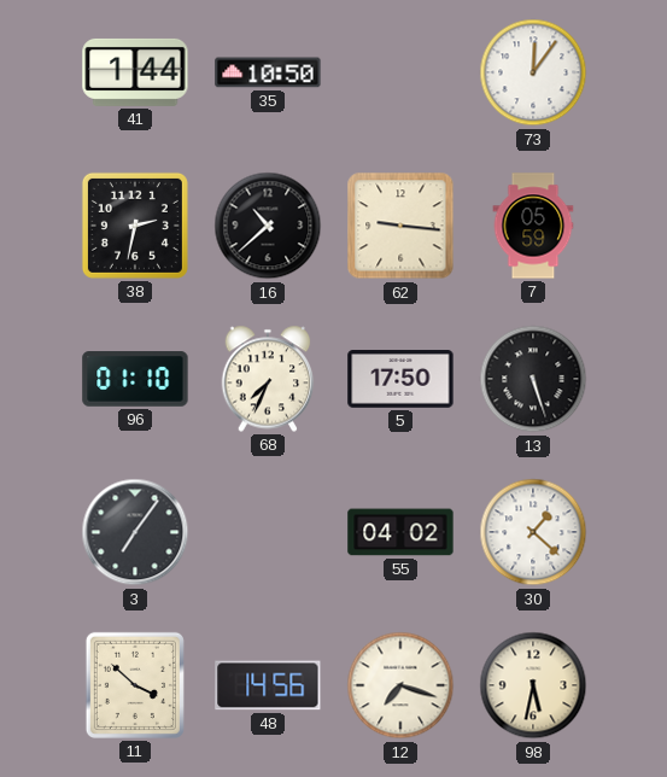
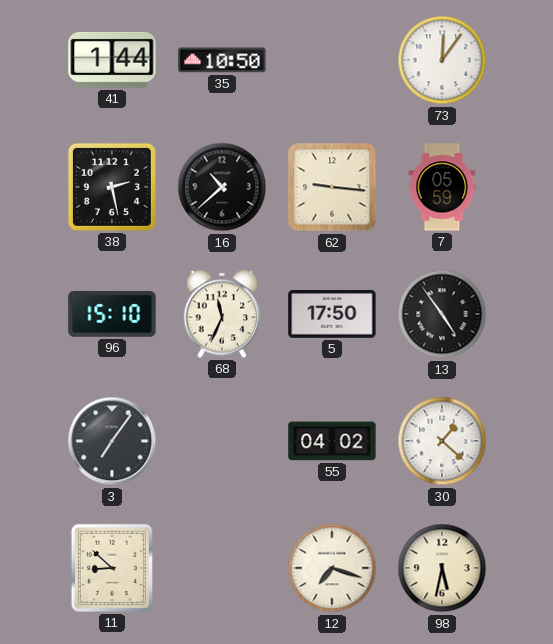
38: 2:32 -> 2:28 (112, 187)
96: 01:10 -> 15:10 (112, 314)
68: 7:34 -> 11:34 (222, 314)
13: 5:27 -> 4:54 (442, 314)
11: 3:52 -> 8:52 (112, 568)
48: 14:56 -> none (268, 685)
